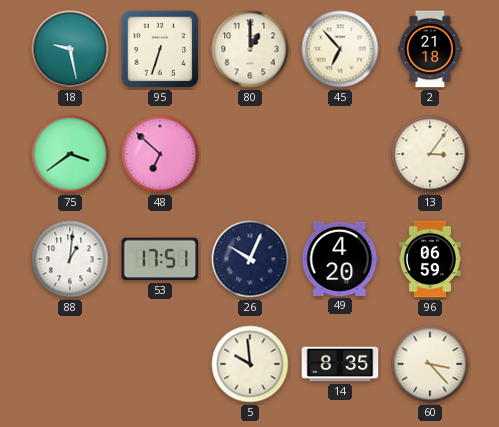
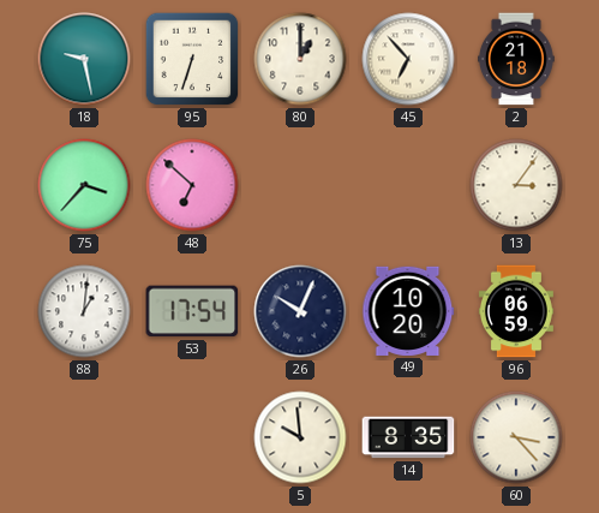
75: 3:39 -> 3:37 (84, 185)
53: 17:51 -> 17:54 (192, 311)
49: 4:20 -> 10:20 (408, 311)
